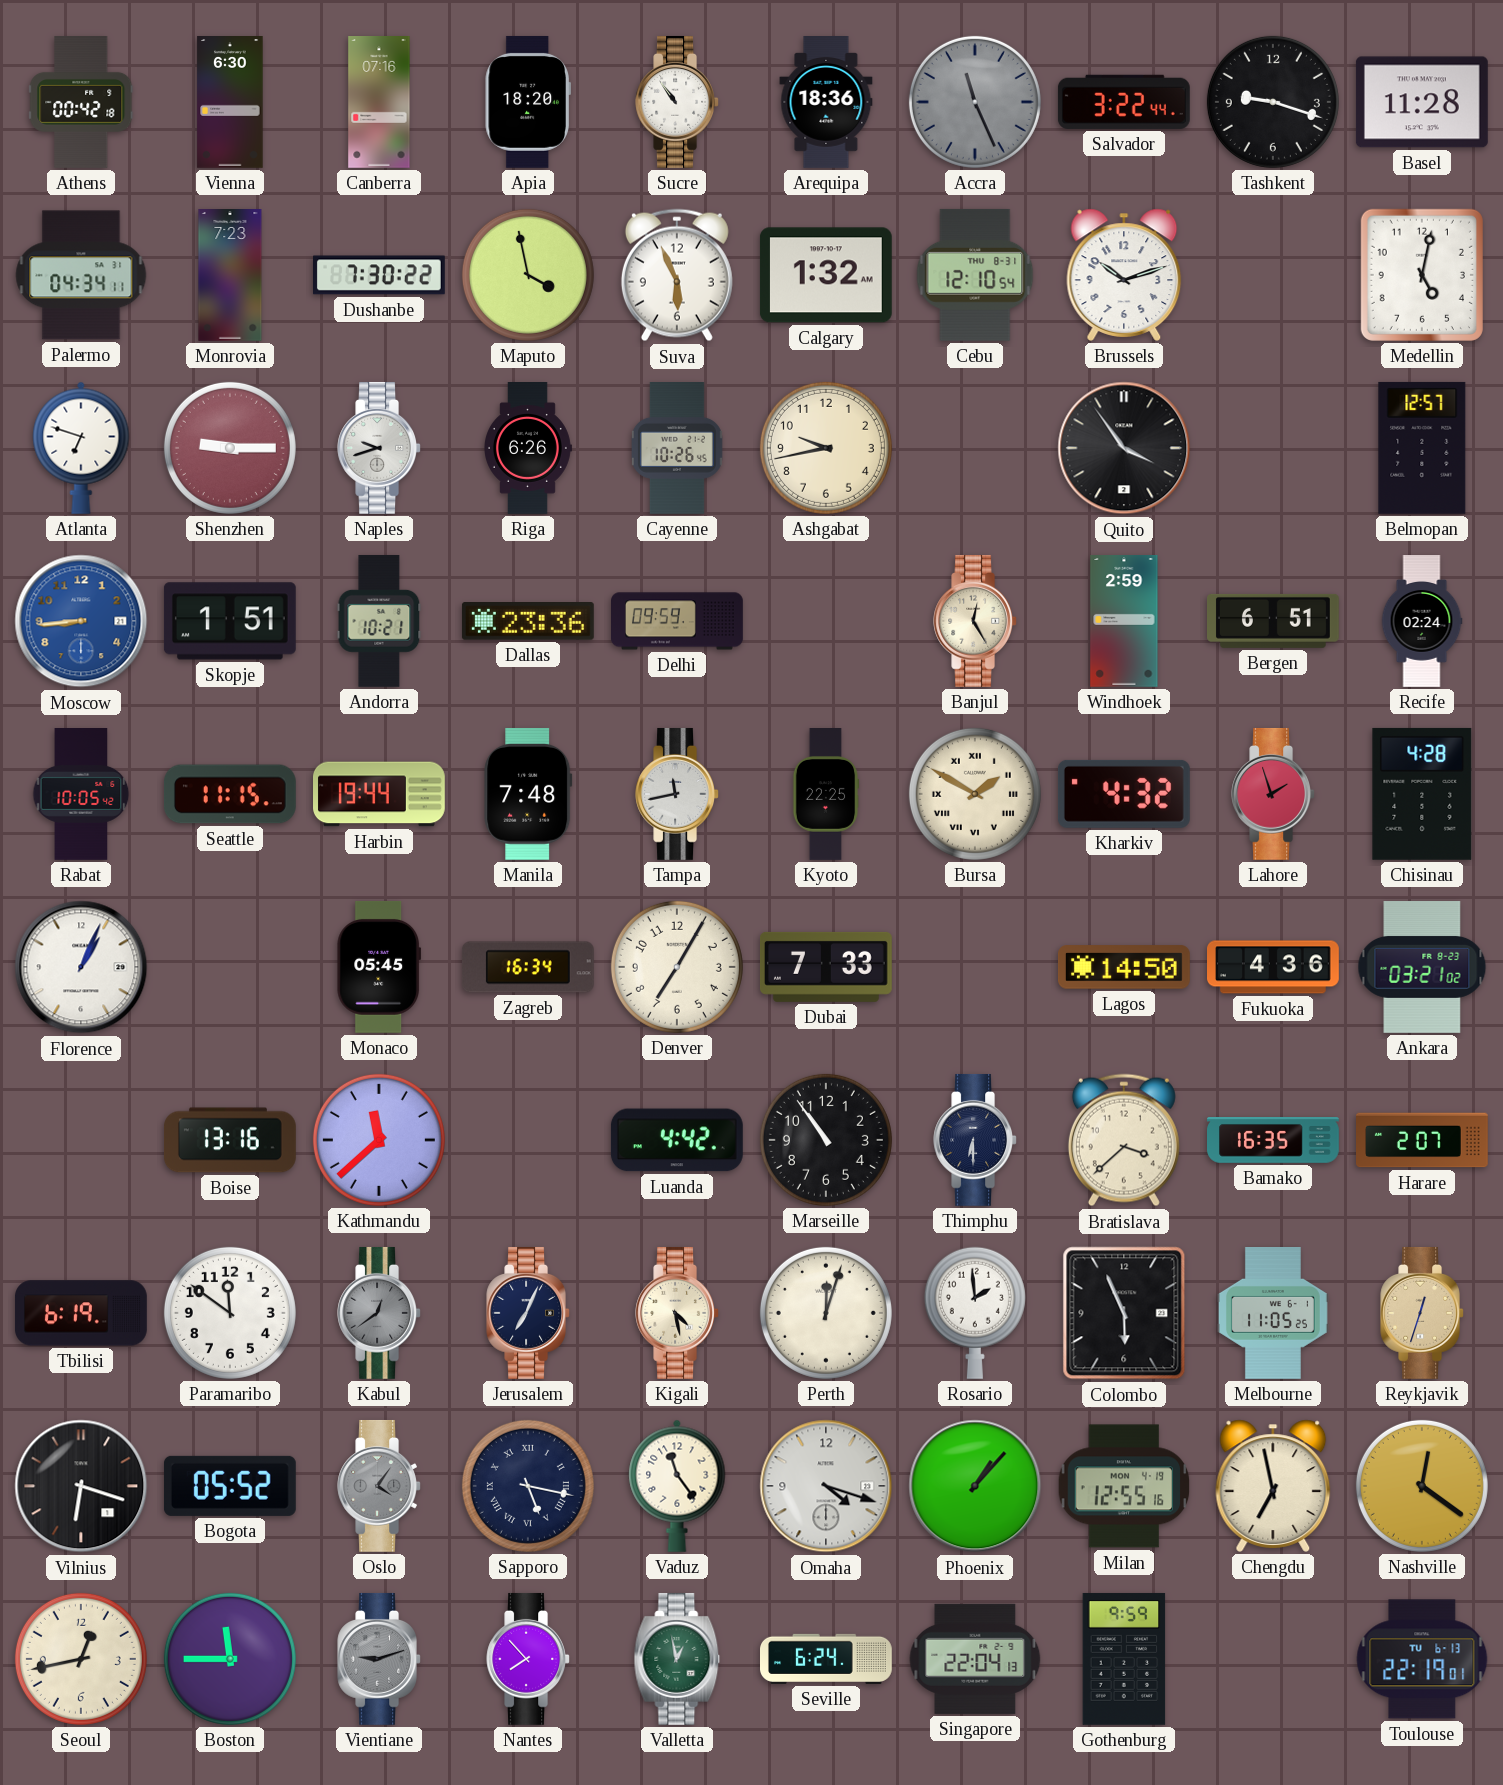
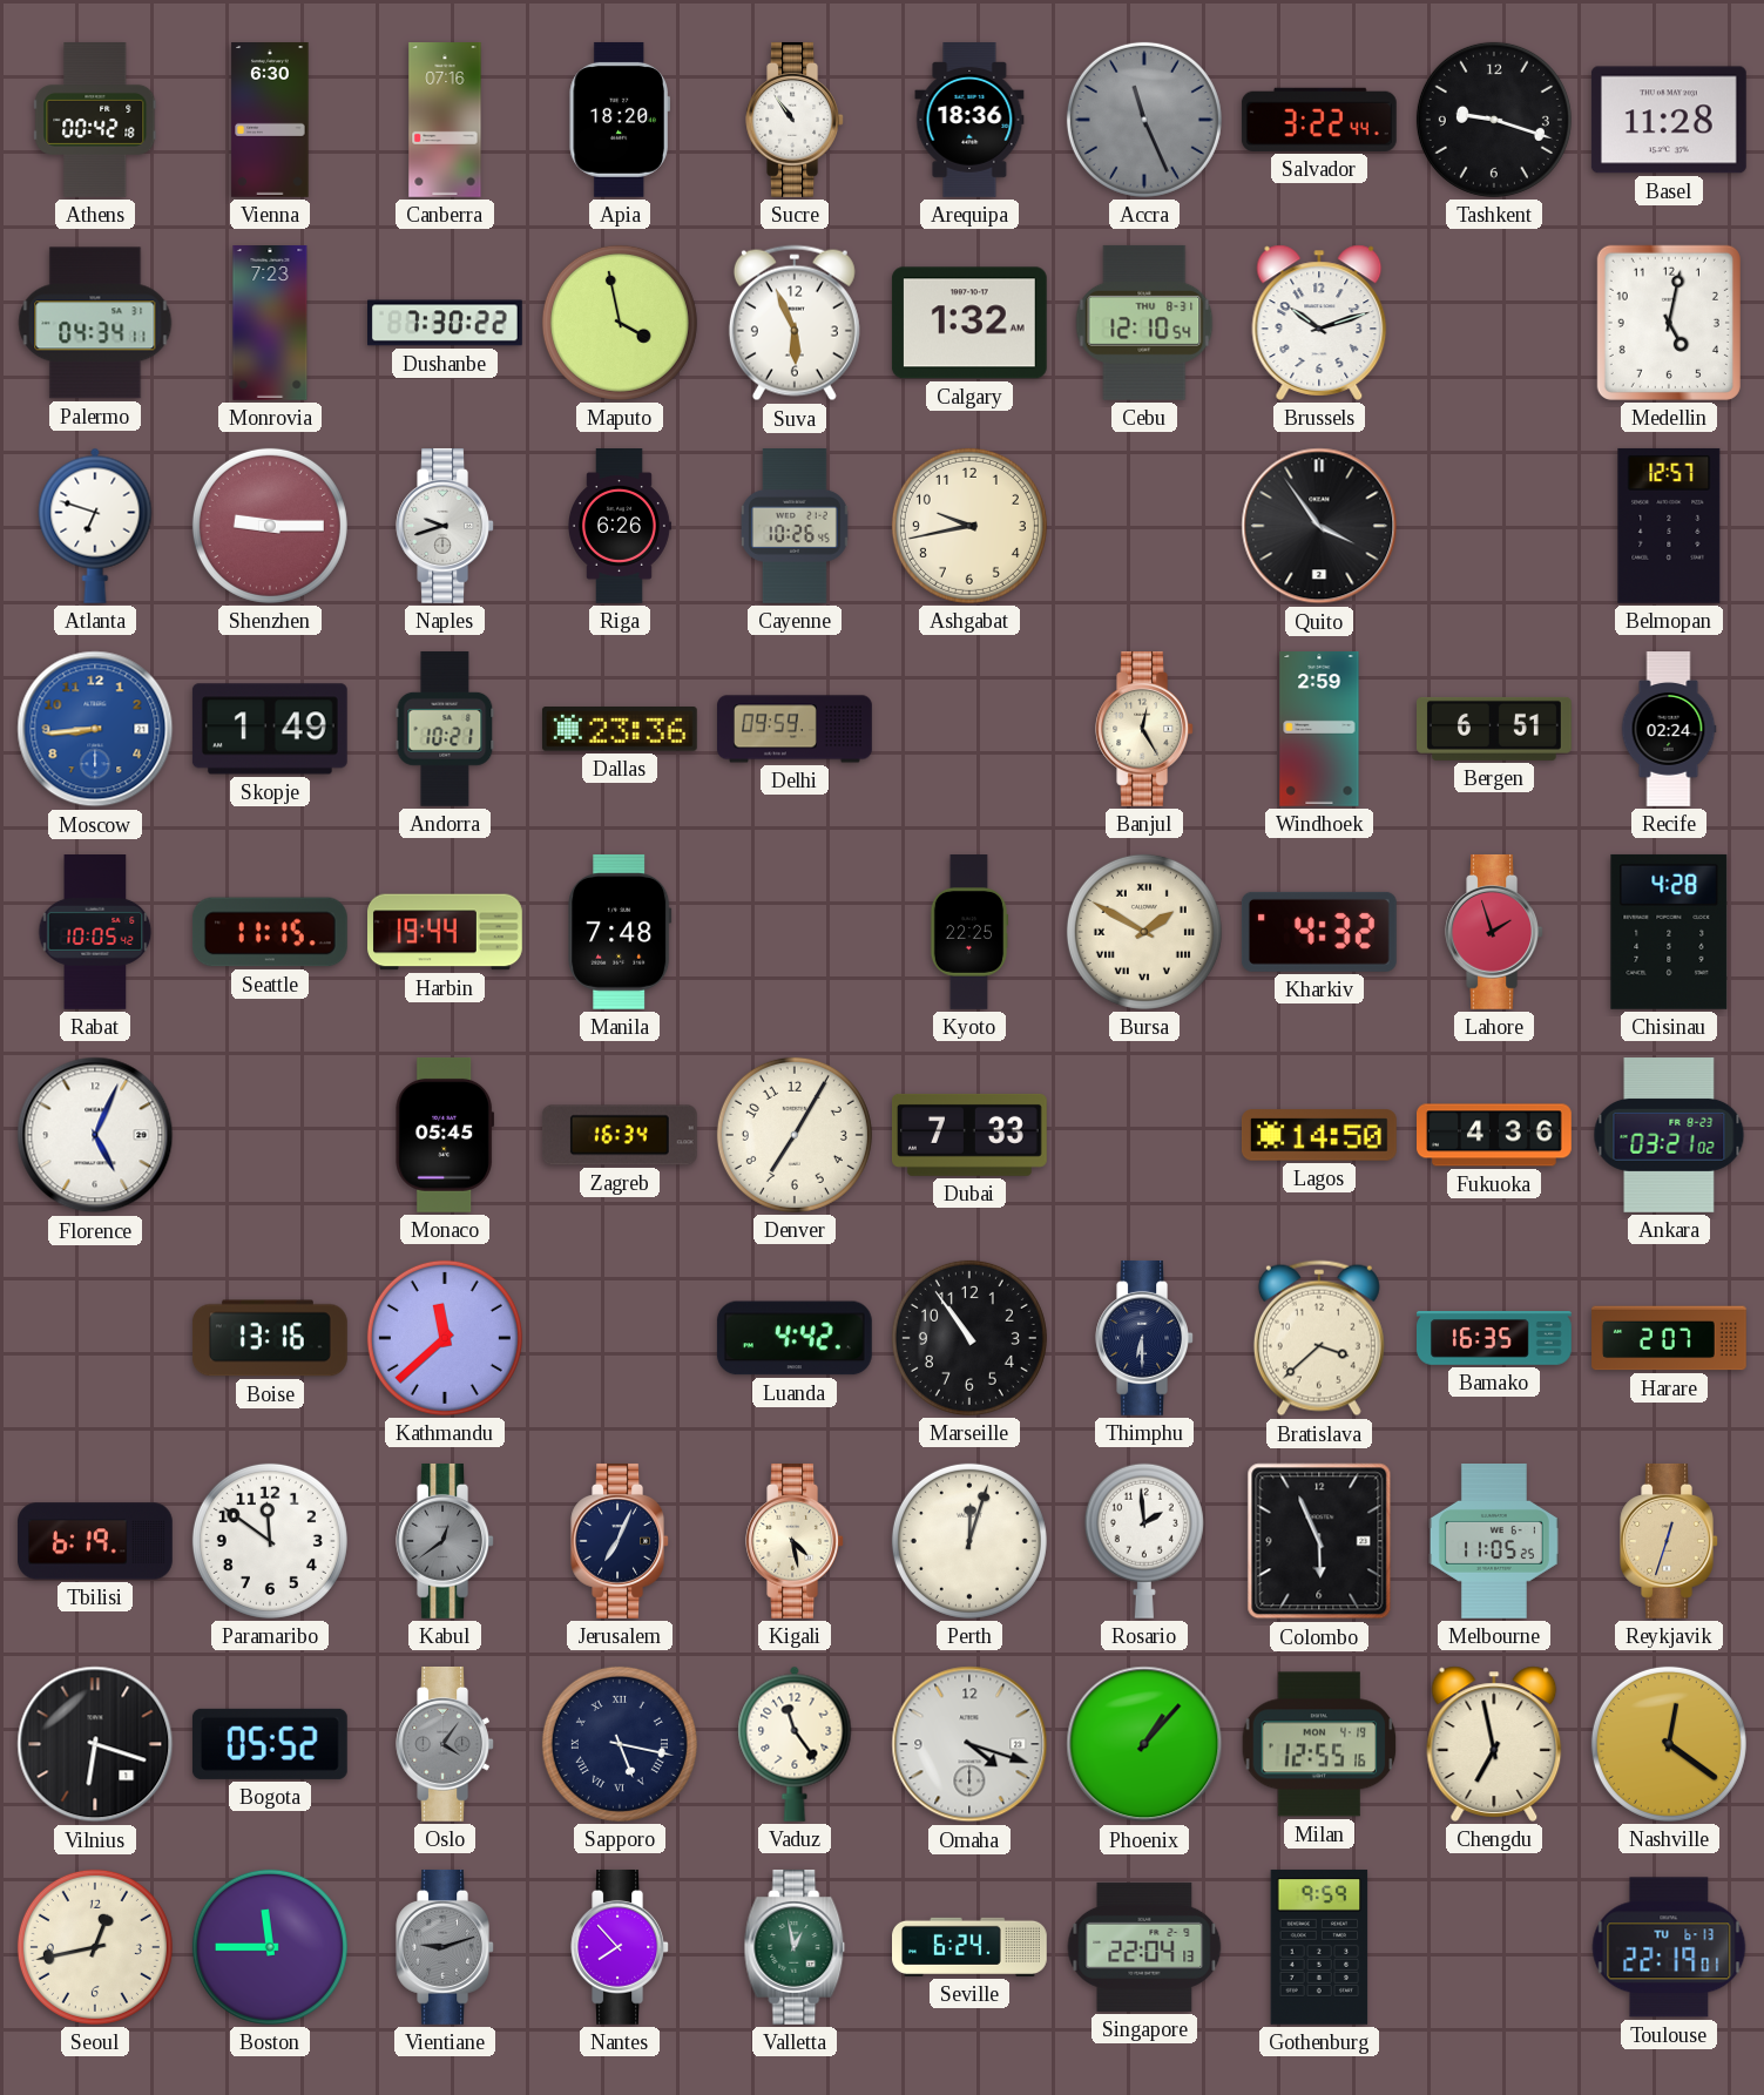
Skopje: 1:51 -> 1:49 (270, 729)
Tampa: 11:43 -> none (677, 794)
Florence: 1:04 -> 5:04 (95, 1135)
